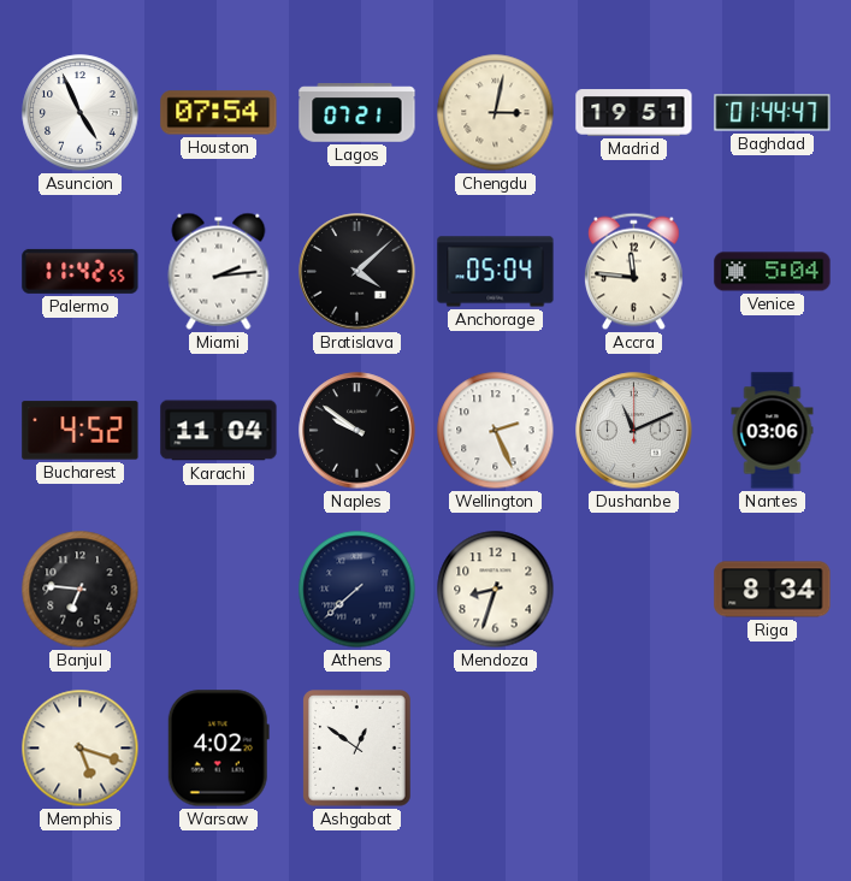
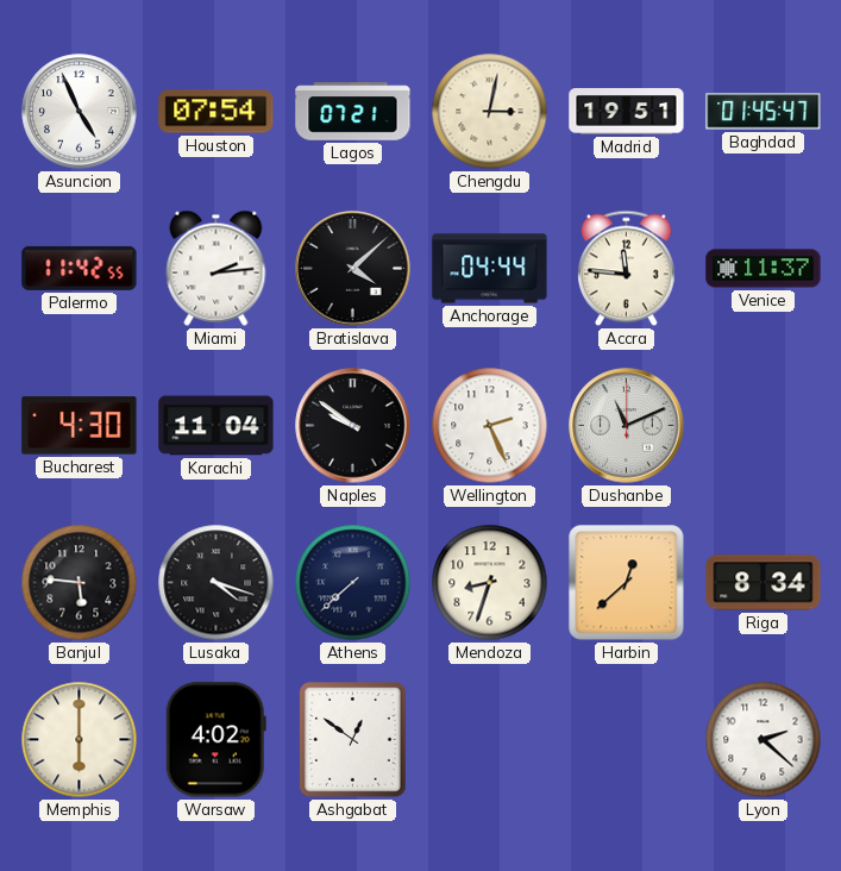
Baghdad: 01:44 -> 01:45 (764, 112)
Anchorage: 05:04 -> 04:44 (490, 269)
Venice: 5:04 -> 11:37 (764, 269)
Bucharest: 4:52 -> 4:30 (80, 426)
Nantes: 03:06 -> none (773, 431)
Banjul: 6:46 -> 5:46 (80, 583)
Lusaka: none -> 4:18 (216, 583)
Harbin: none -> 12:38 (627, 583)
Memphis: 5:18 -> 6:00 (80, 740)
Lyon: none -> 2:22 (764, 740)
